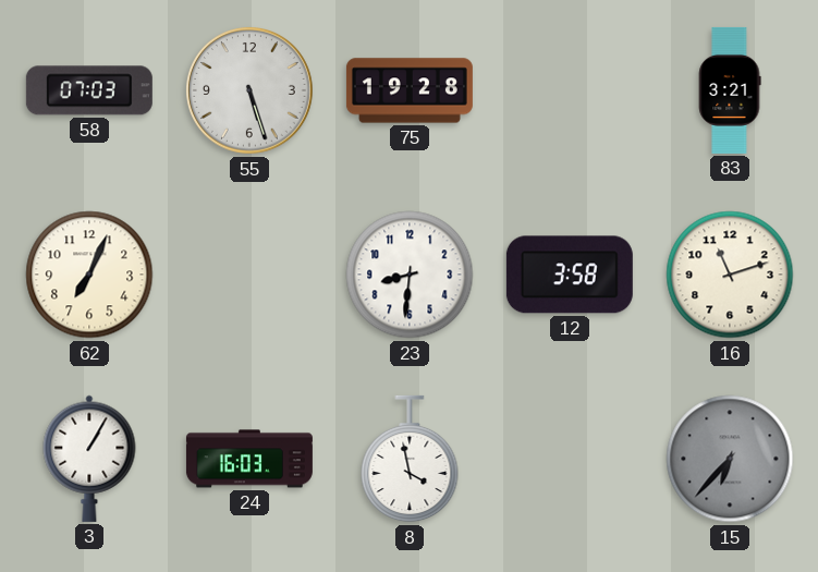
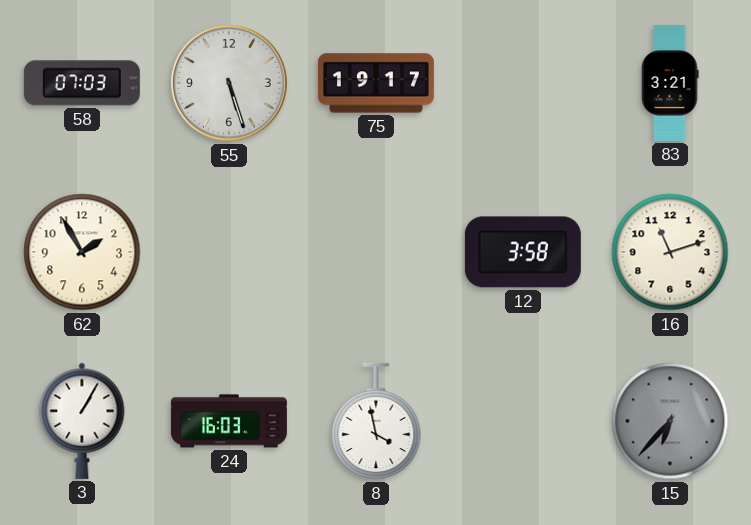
75: 19:28 -> 19:17 (376, 83)
62: 7:04 -> 1:55 (82, 252)
23: 8:31 -> none (410, 275)
